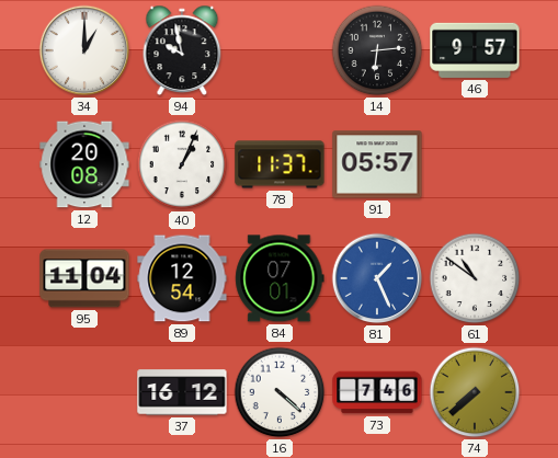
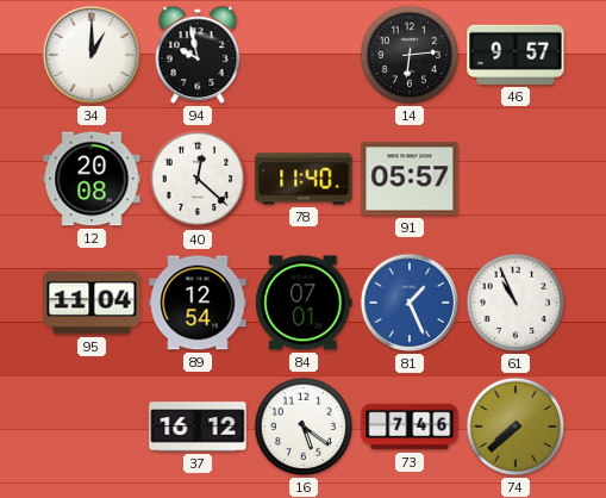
40: 1:04 -> 12:22 (198, 179)
78: 11:37 -> 11:40 (304, 179)
61: 10:51 -> 10:56 (516, 303)
16: 4:22 -> 5:21 (304, 427)
